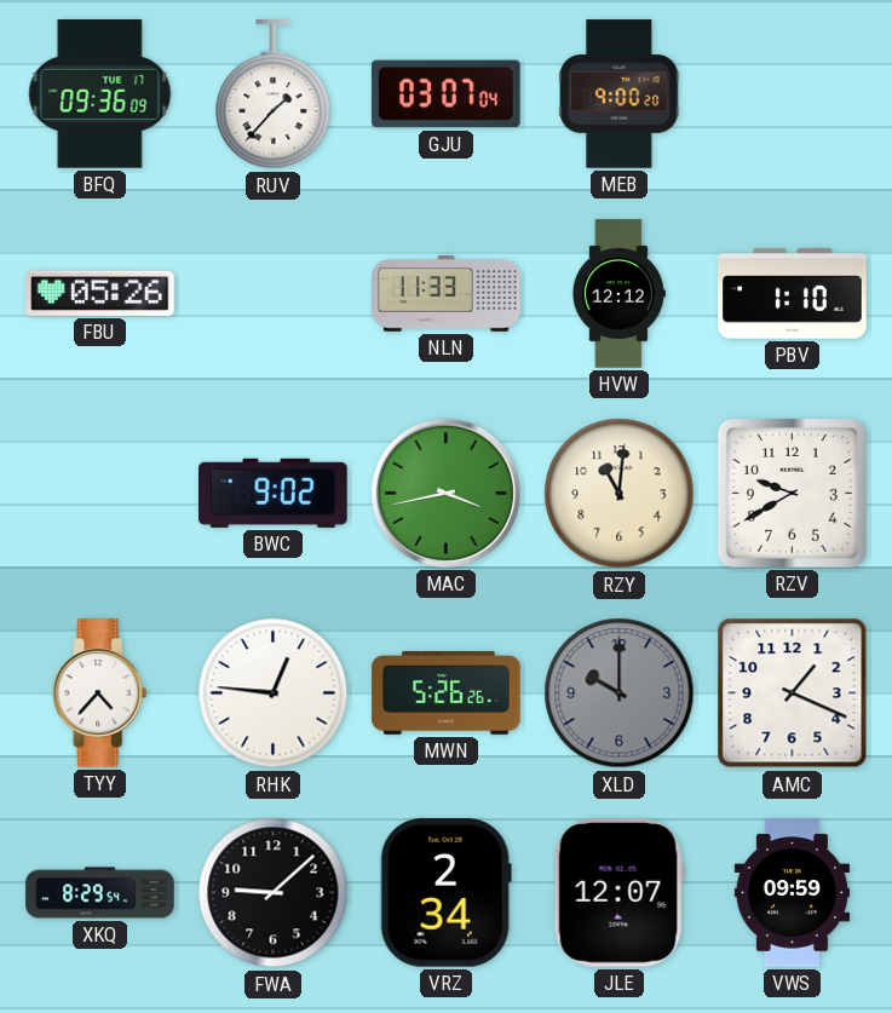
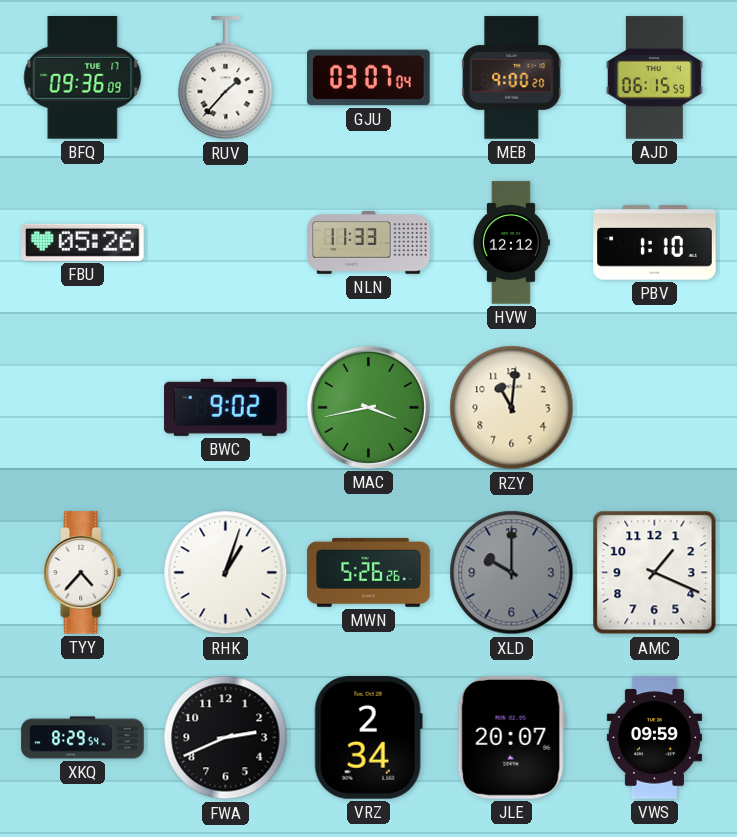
AJD: none -> 06:15 (654, 78)
RZV: 9:40 -> none (792, 493)
RHK: 12:46 -> 1:03 (226, 573)
FWA: 9:08 -> 2:41 (226, 738)
JLE: 12:07 -> 20:07 (511, 738)
